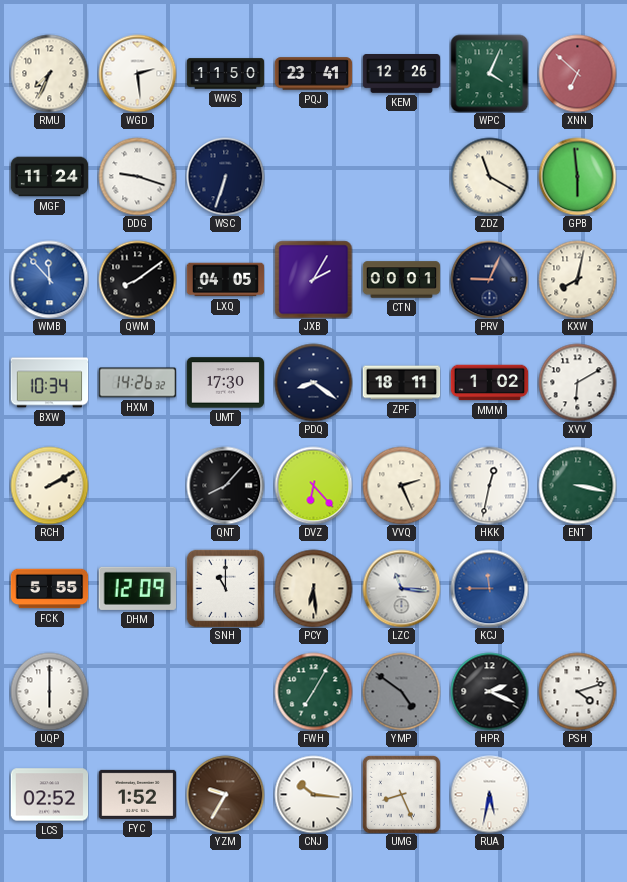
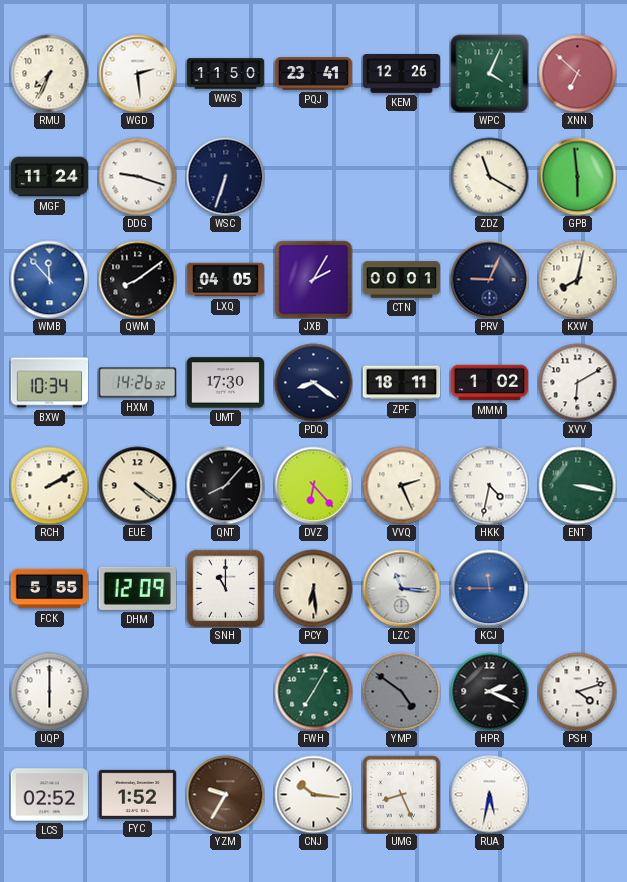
EUE: none -> 4:21 (137, 485)
HKK: 12:32 -> 4:32 (489, 485)
